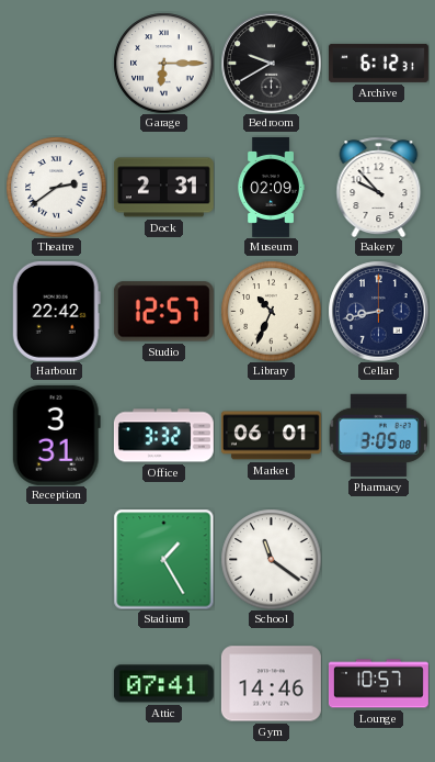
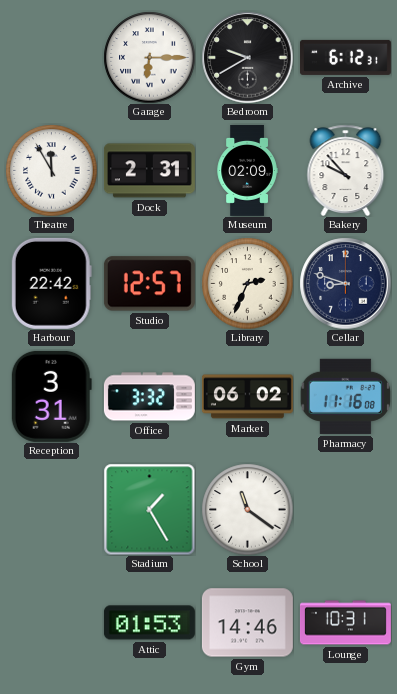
Theatre: 2:39 -> 11:55 (51, 170)
Library: 10:34 -> 2:34 (247, 283)
Cellar: 8:43 -> 8:48 (345, 283)
Market: 06:01 -> 06:02 (247, 397)
Pharmacy: 3:05 -> 11:16 (345, 396)
Attic: 07:41 -> 01:53 (149, 623)
Lounge: 10:57 -> 10:31 (345, 623)
